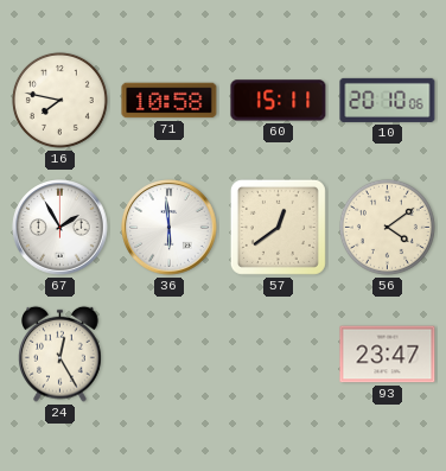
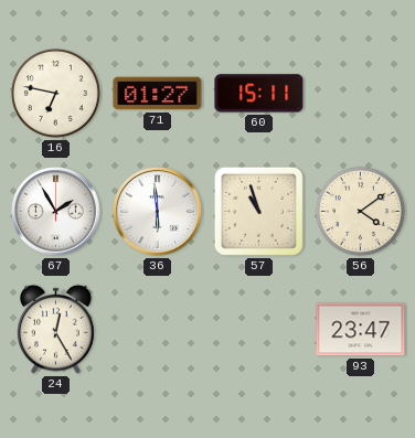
16: 7:47 -> 6:47 (55, 93)
71: 10:58 -> 01:27 (158, 94)
10: 20:10 -> none (388, 100)
57: 12:39 -> 10:57 (258, 211)
